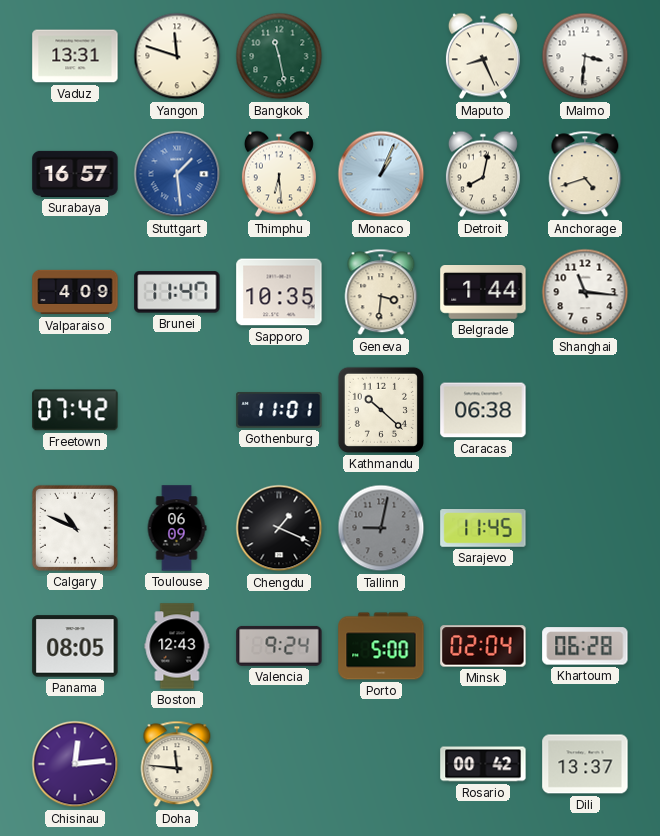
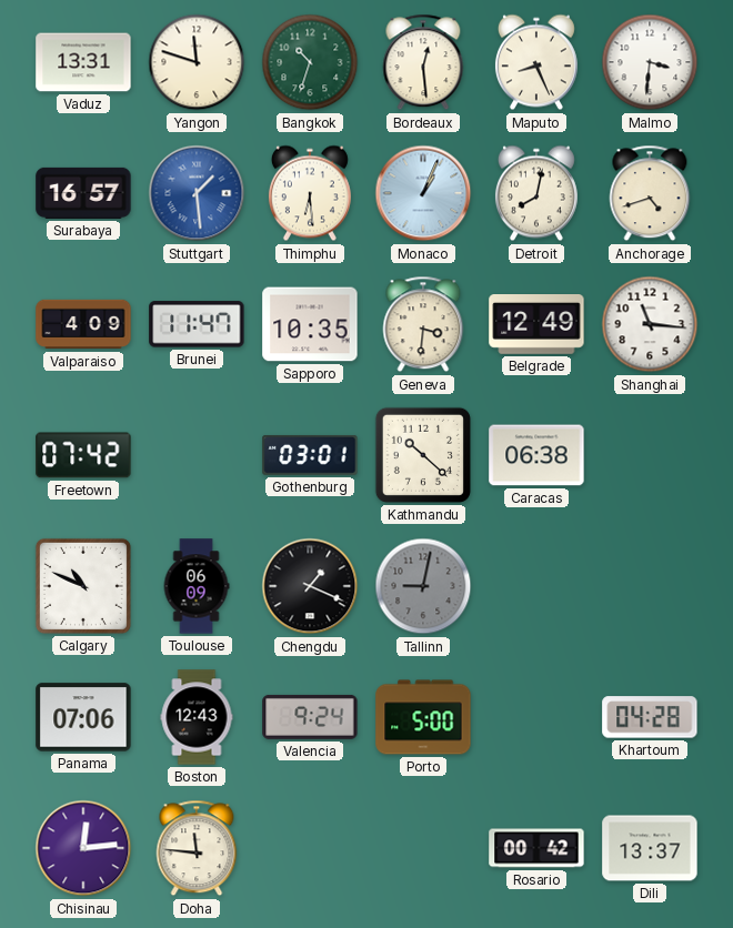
Bangkok: 11:28 -> 10:33 (310, 62)
Bordeaux: none -> 12:29 (423, 62)
Belgrade: 1:44 -> 12:49 (536, 325)
Gothenburg: 11:01 -> 03:01 (310, 455)
Sarajevo: 11:45 -> none (483, 529)
Panama: 08:05 -> 07:06 (83, 717)
Minsk: 02:04 -> none (483, 646)
Khartoum: 06:28 -> 04:28 (650, 717)
